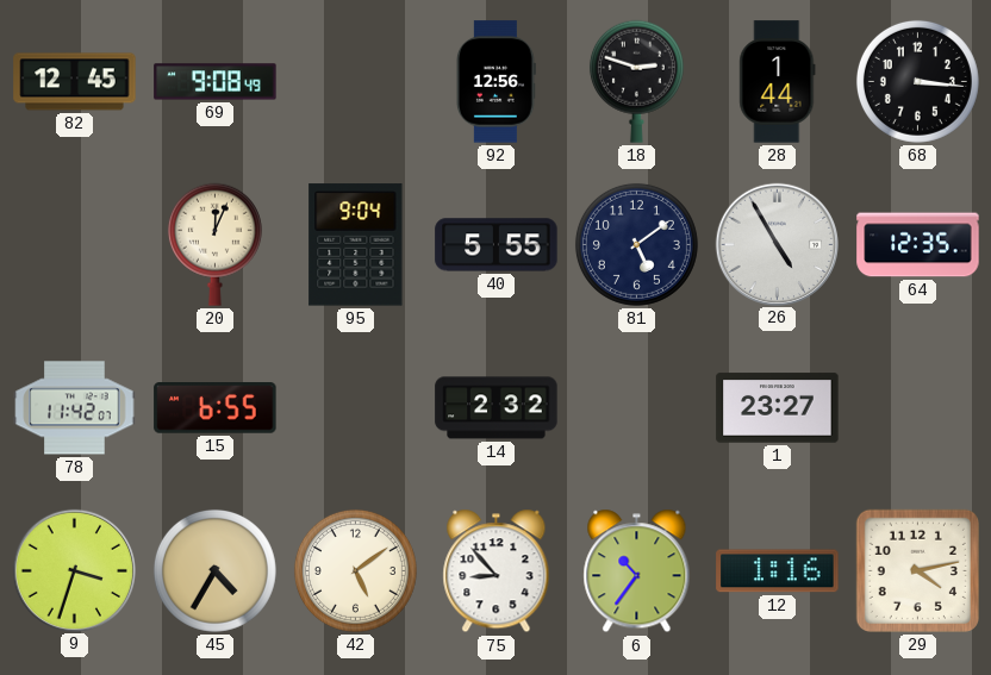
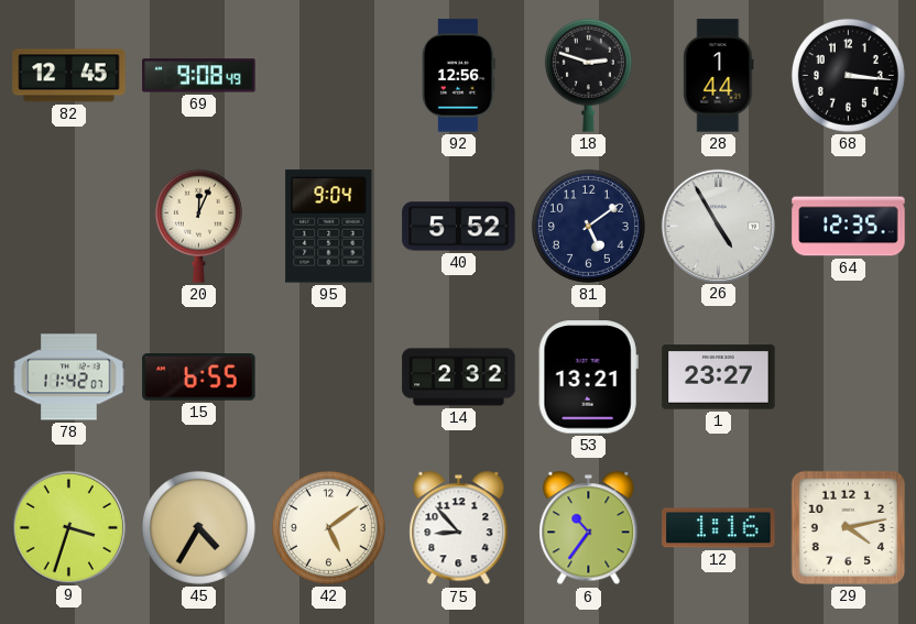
40: 5:55 -> 5:52 (459, 227)
53: none -> 13:21 (588, 377)
